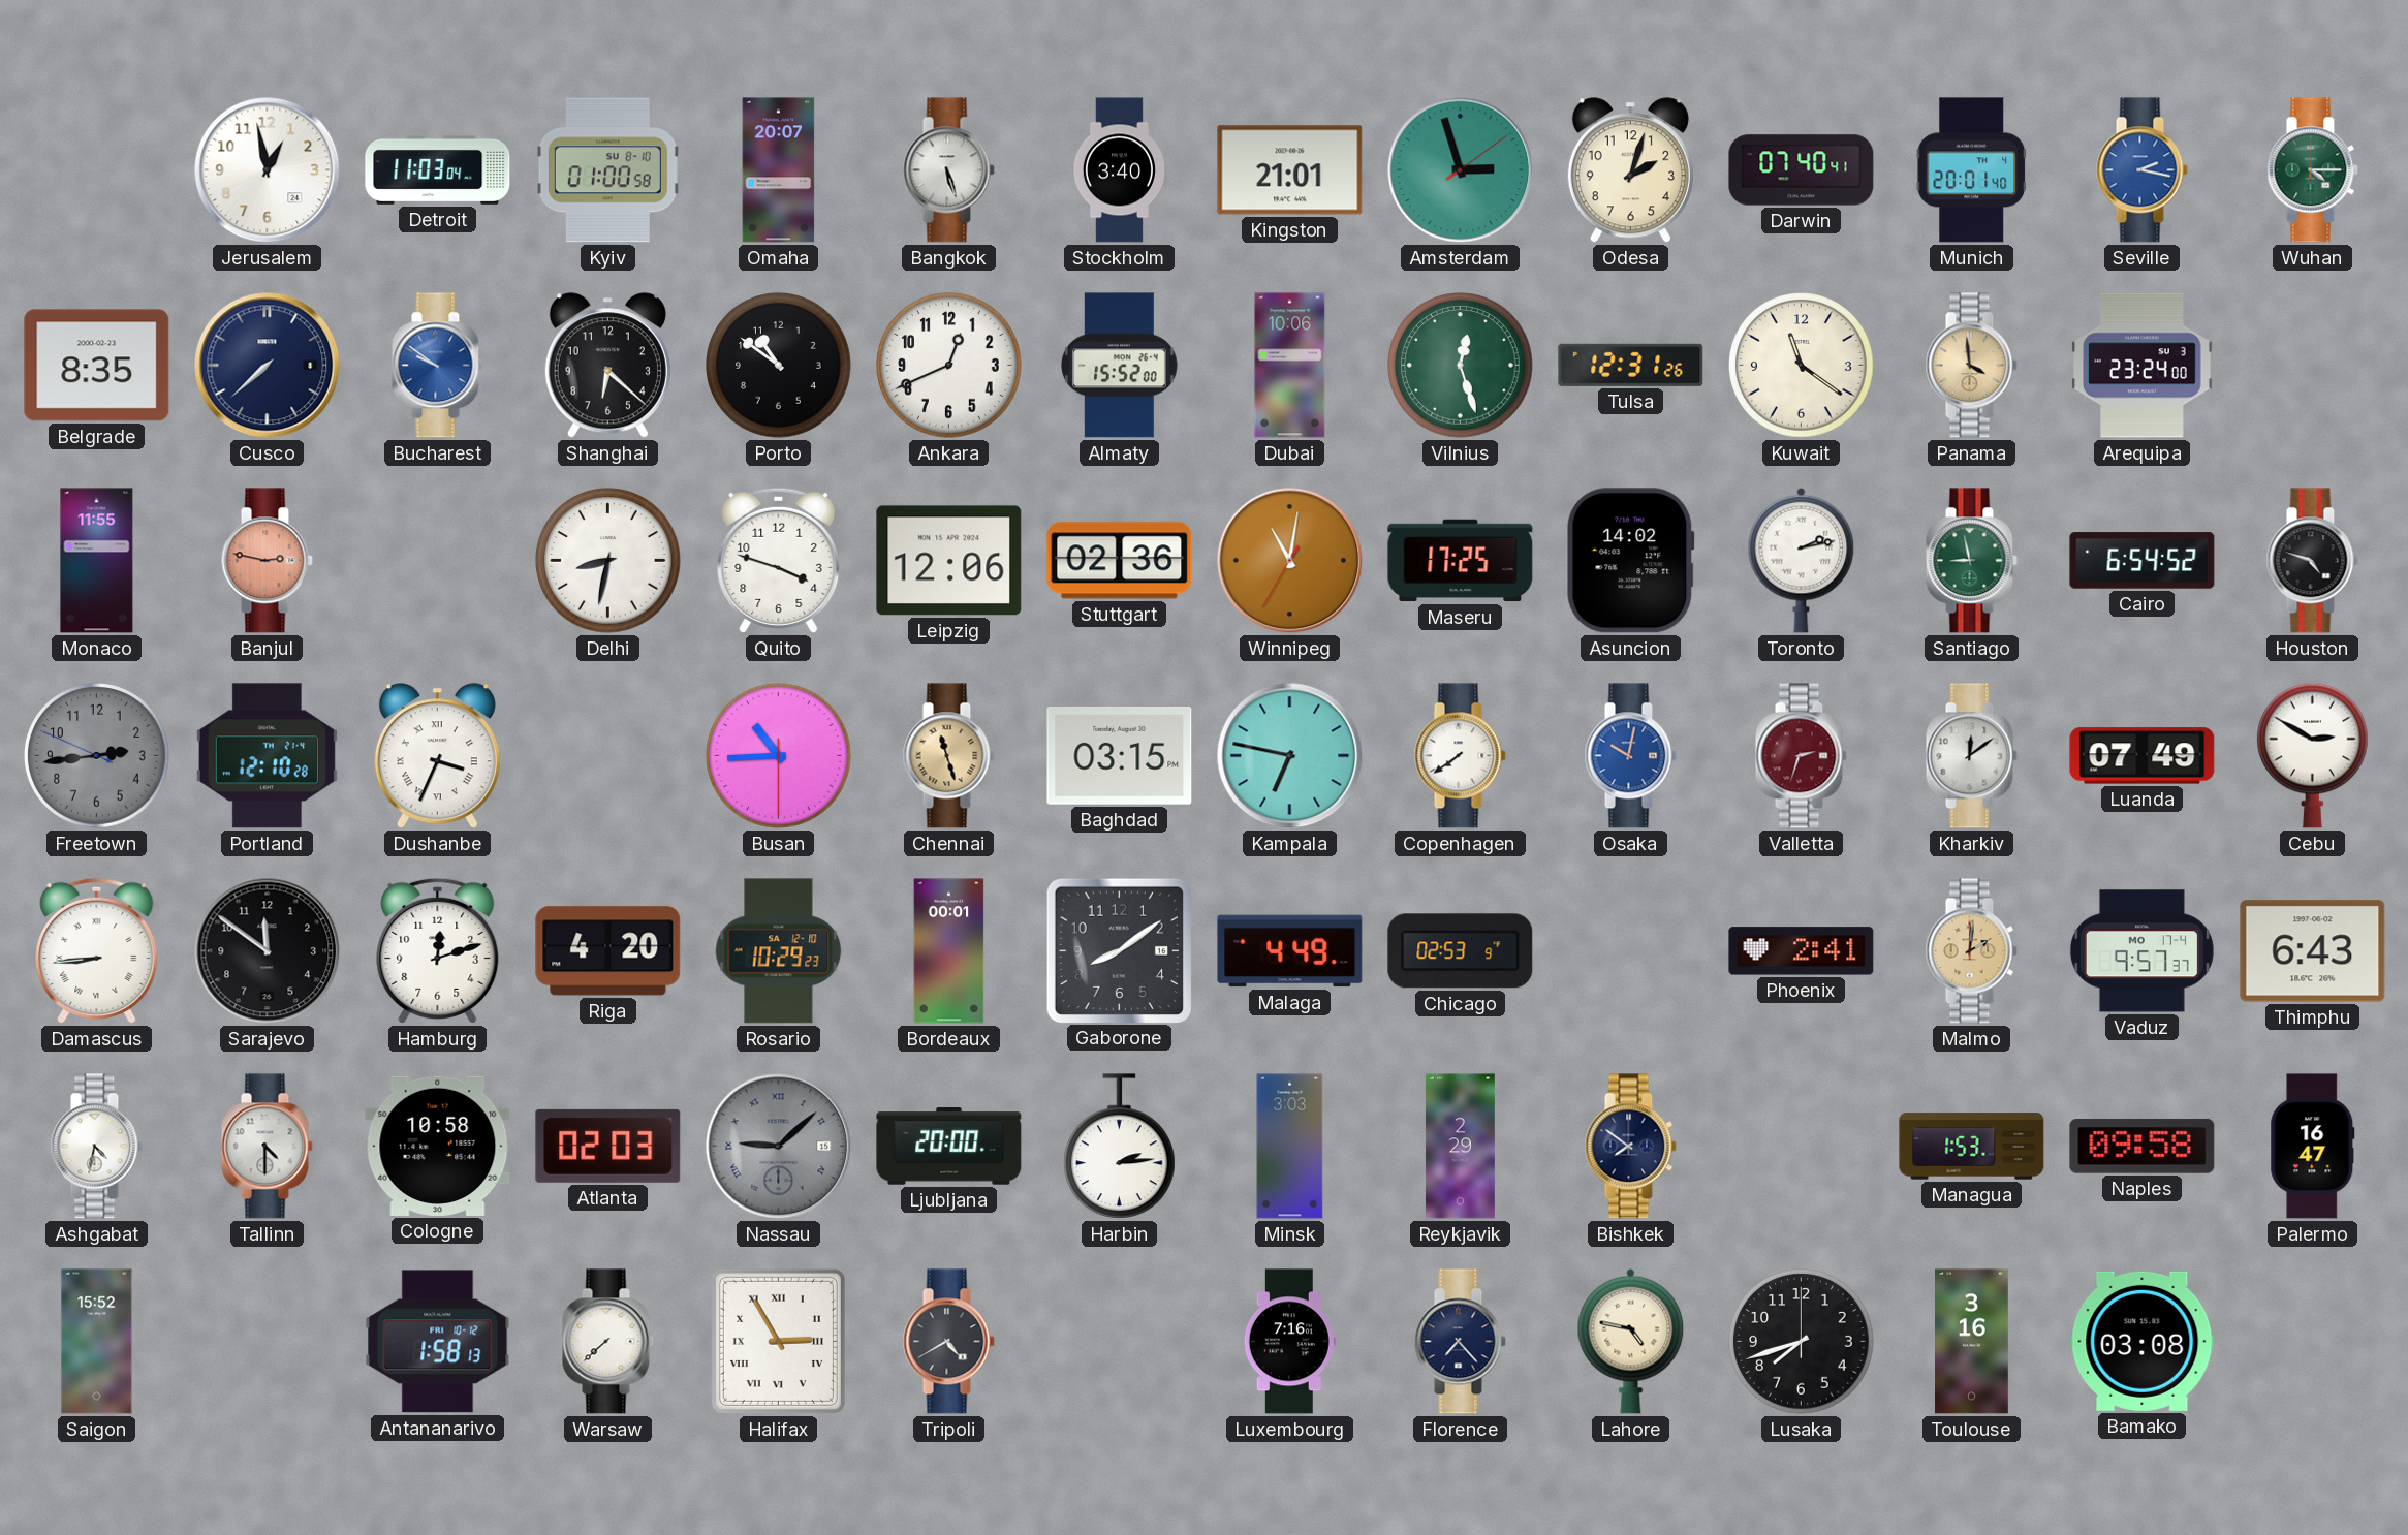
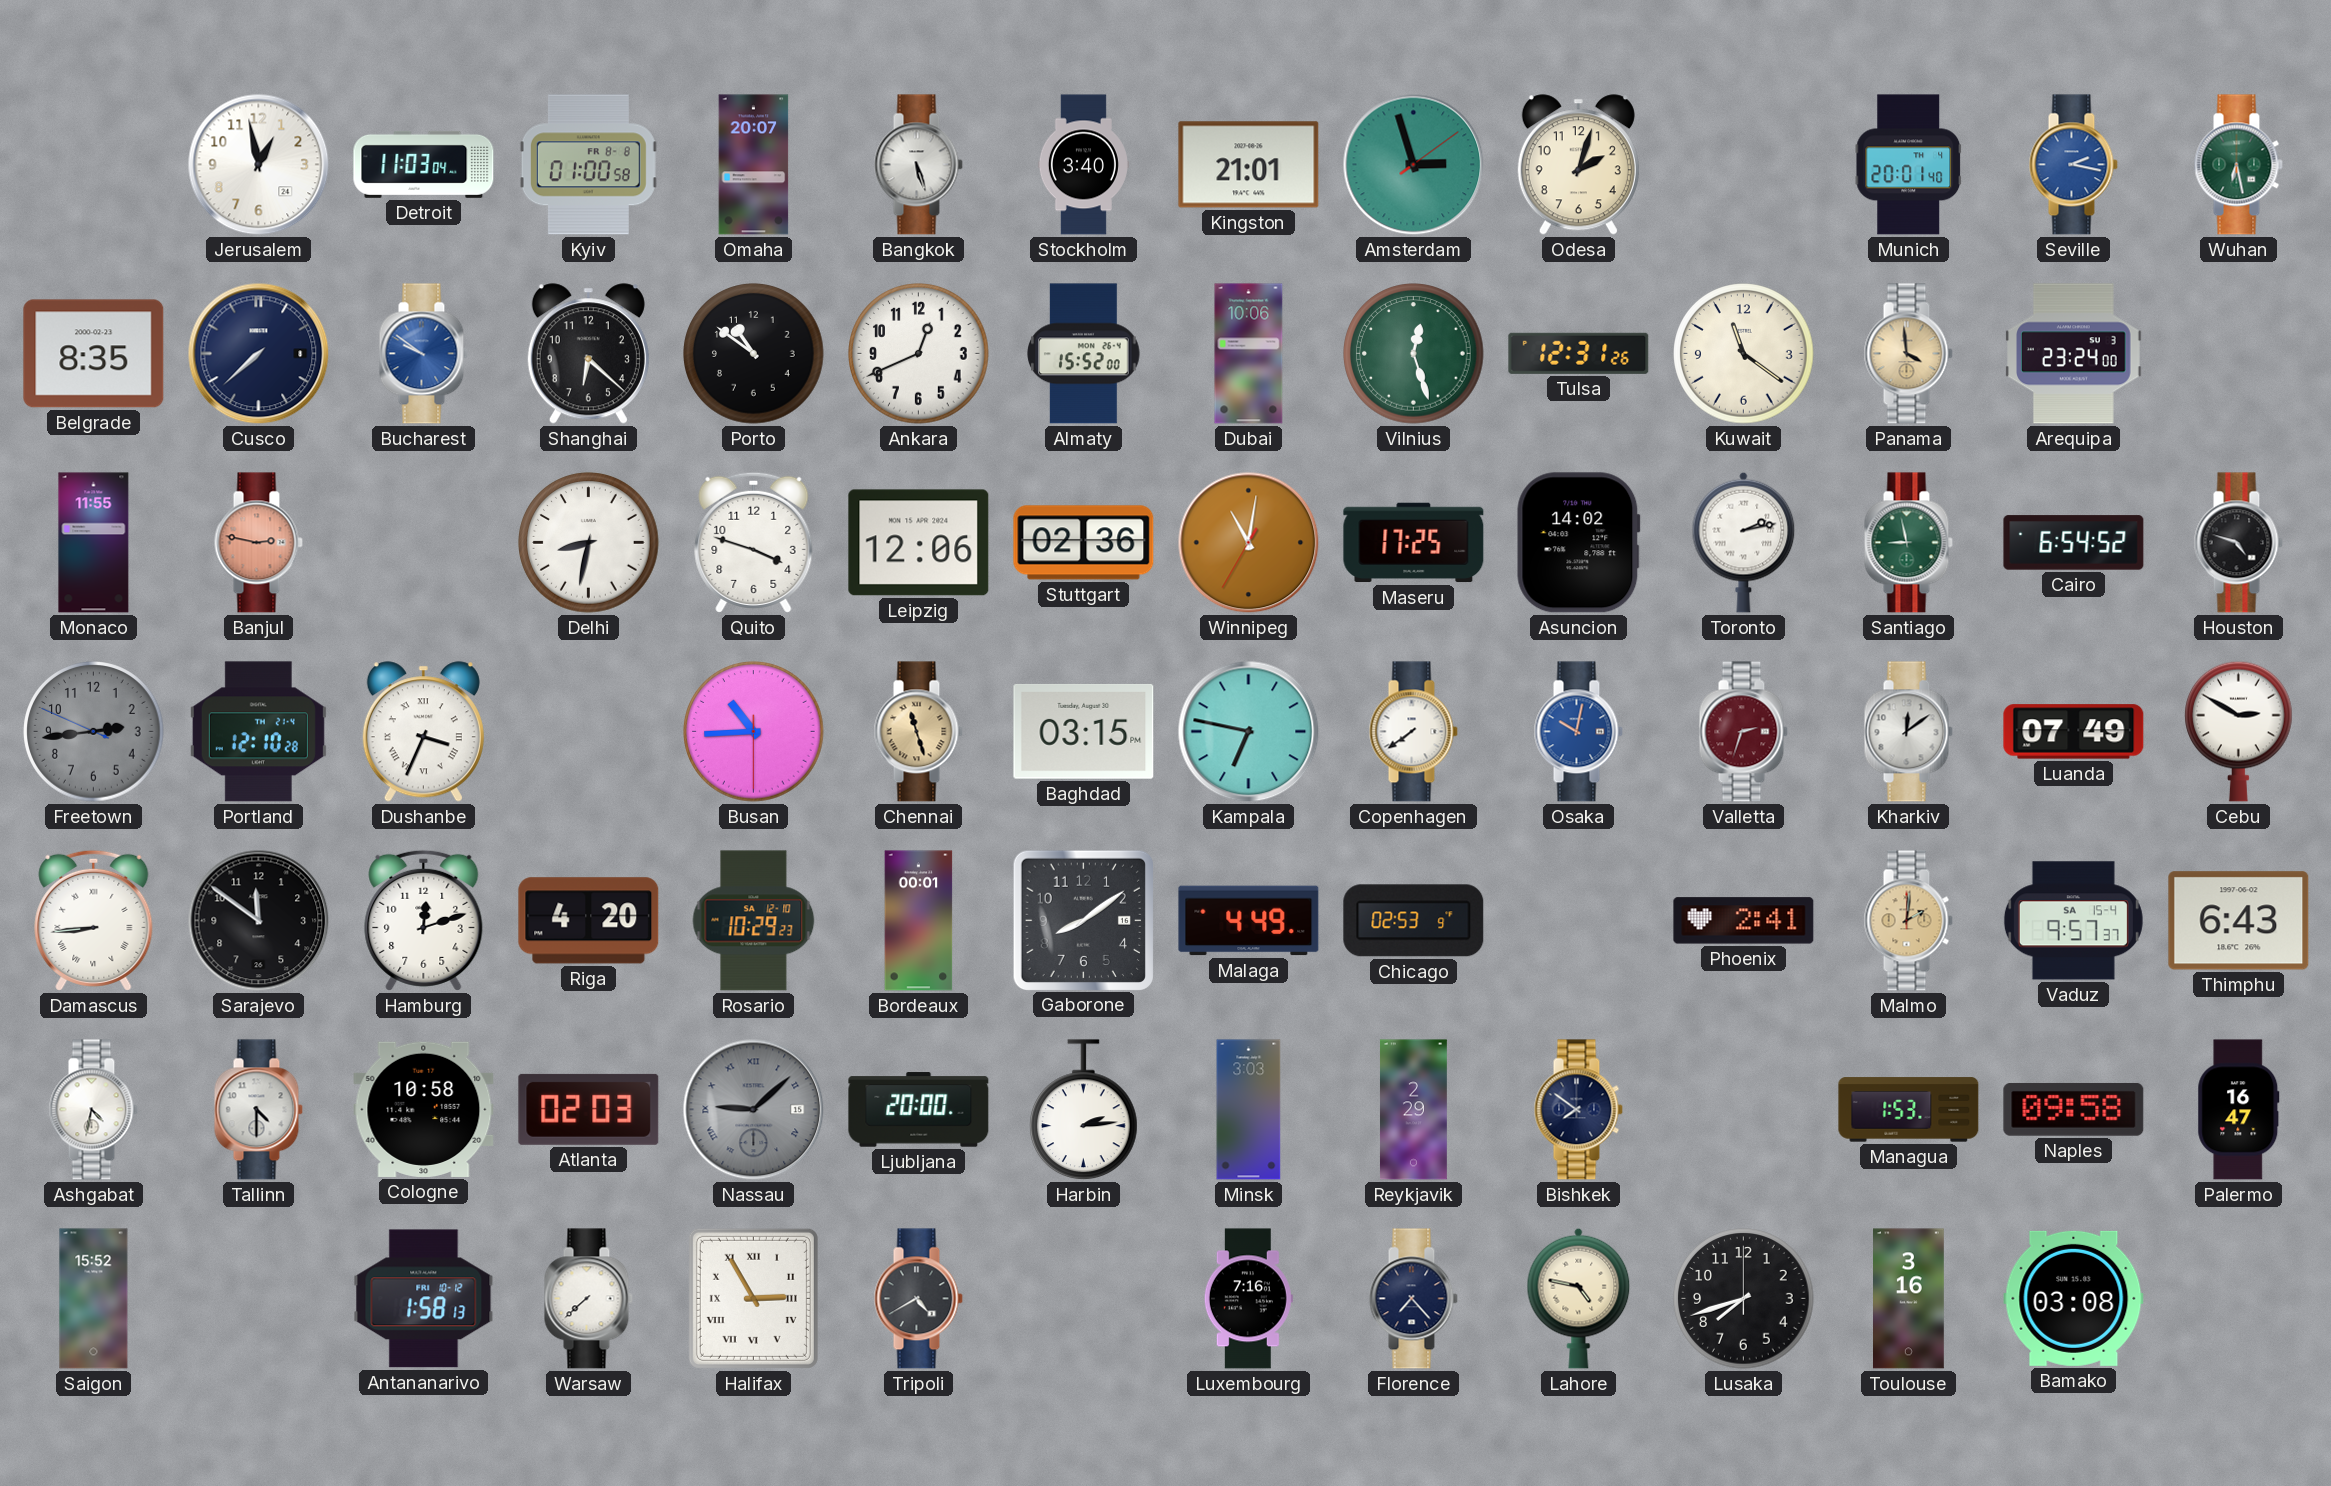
Kyiv date: SU 8-10 -> FR 8-8 (588, 165)
Darwin: 07:40 -> none (1802, 170)
Wuhan: 4:15 -> 6:28 (2238, 165)
Vaduz date: MO 17-4 -> SA 15-4 (2073, 921)
